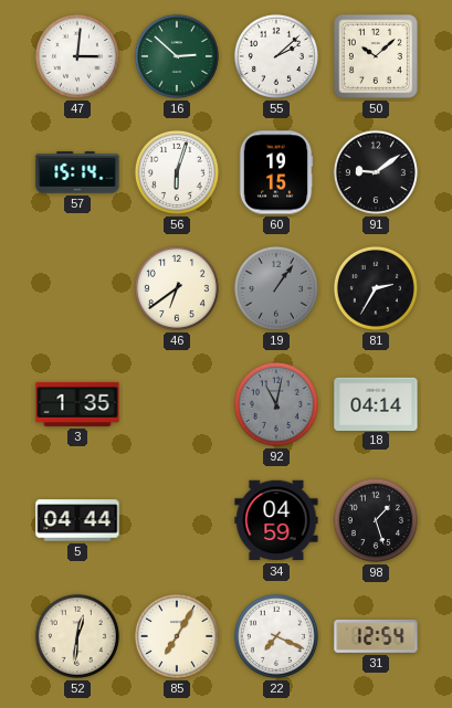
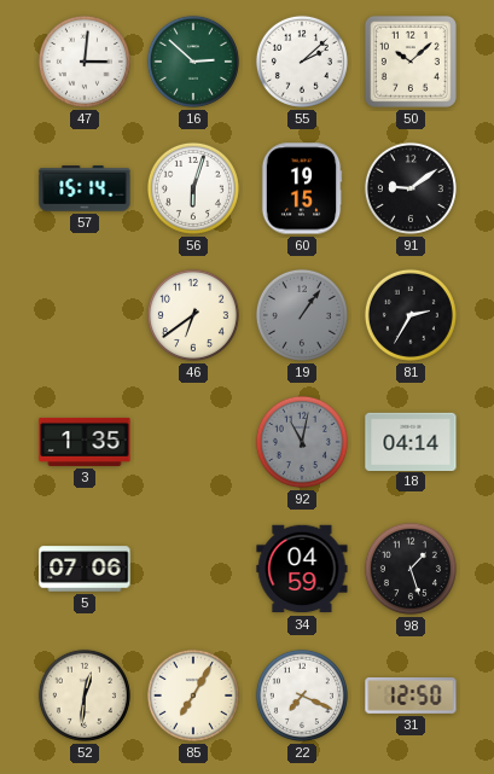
5: 04:44 -> 07:06 (85, 569)
31: 12:54 -> 12:50 (411, 697)
